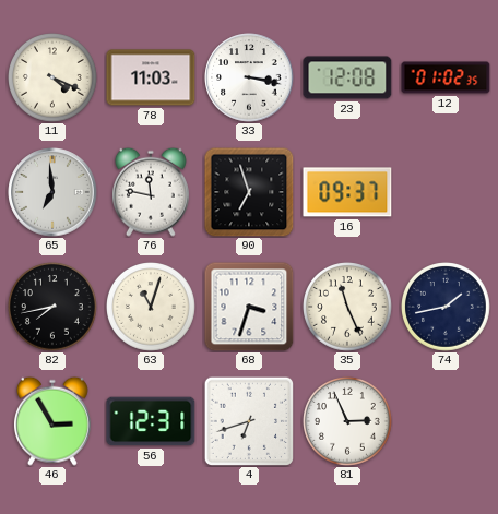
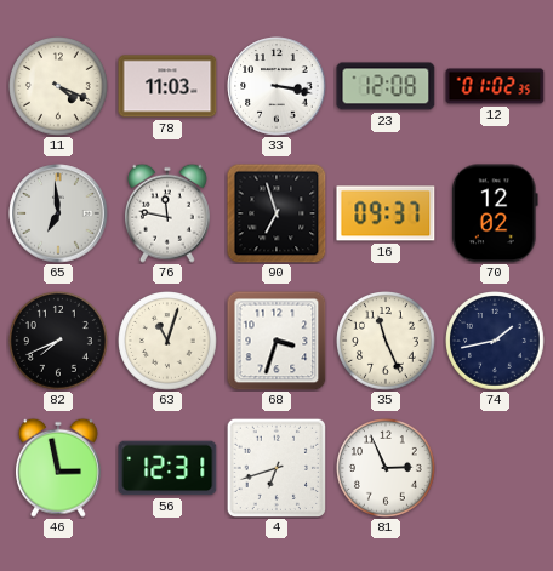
70: none -> 12:02 (495, 213)
82: 7:43 -> 7:41 (59, 342)
46: 2:55 -> 2:58 (58, 468)
